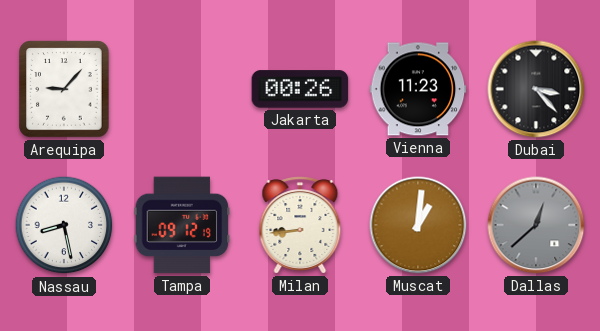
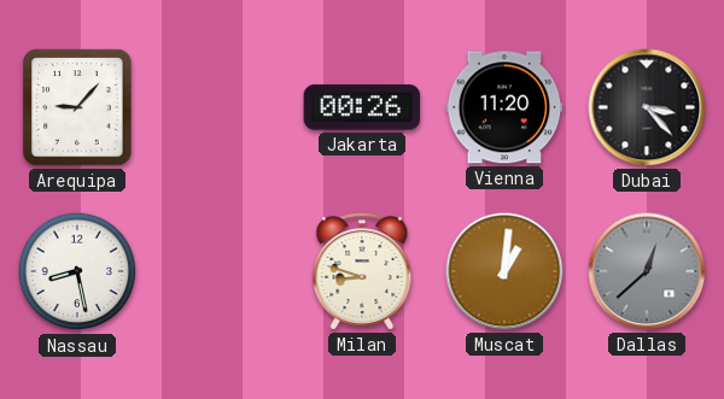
Vienna: 11:23 -> 11:20 (504, 107)
Tampa: 09:12 -> none (182, 225)
Milan: 8:44 -> 8:48 (362, 271)
